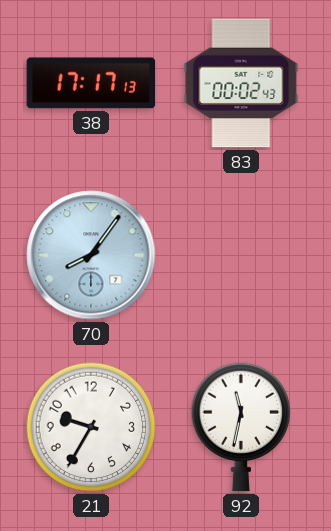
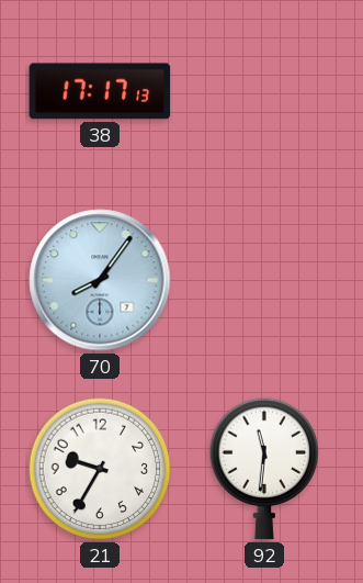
83: 00:02 -> none (241, 83)
92: 11:32 -> 11:31 (264, 469)
